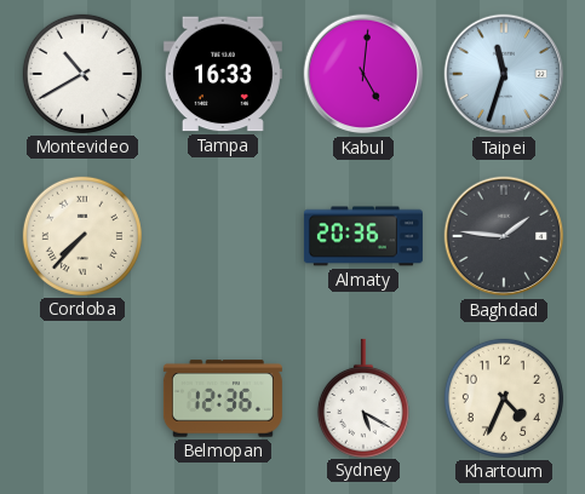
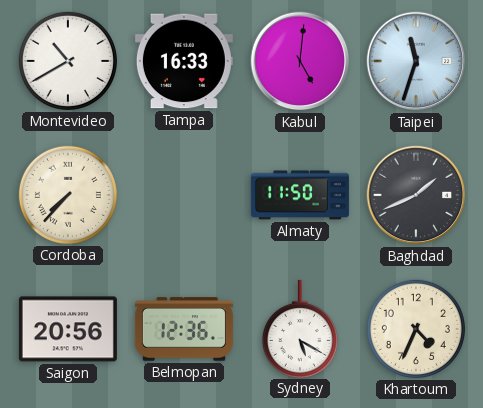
Almaty: 20:36 -> 11:50 (300, 195)
Baghdad: 1:46 -> 1:41 (416, 195)
Saigon: none -> 20:56 (68, 329)
